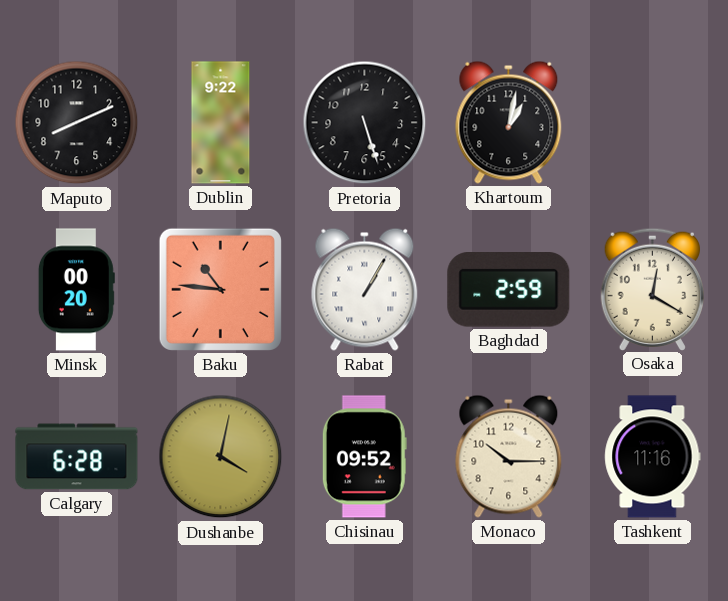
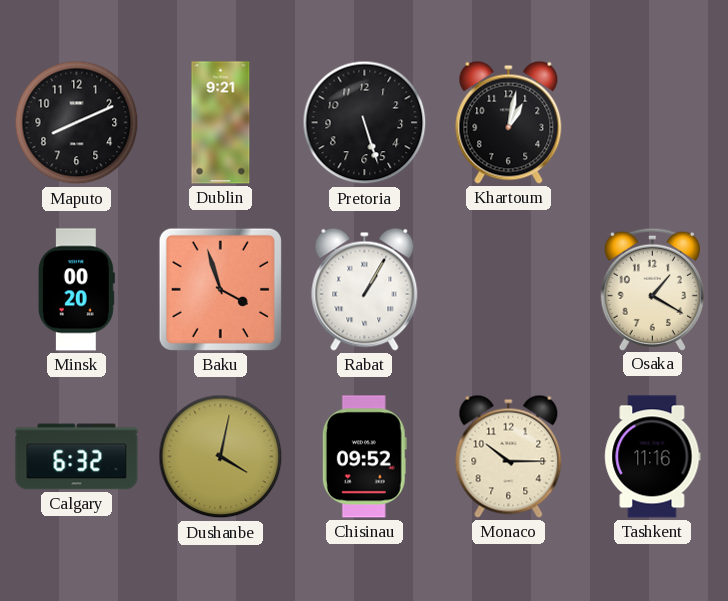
Dublin: 9:22 -> 9:21 (221, 123)
Baku: 10:46 -> 3:57 (220, 289)
Baghdad: 2:59 -> none (509, 290)
Osaka: 12:20 -> 1:20 (652, 289)
Calgary: 6:28 -> 6:32 (77, 457)
